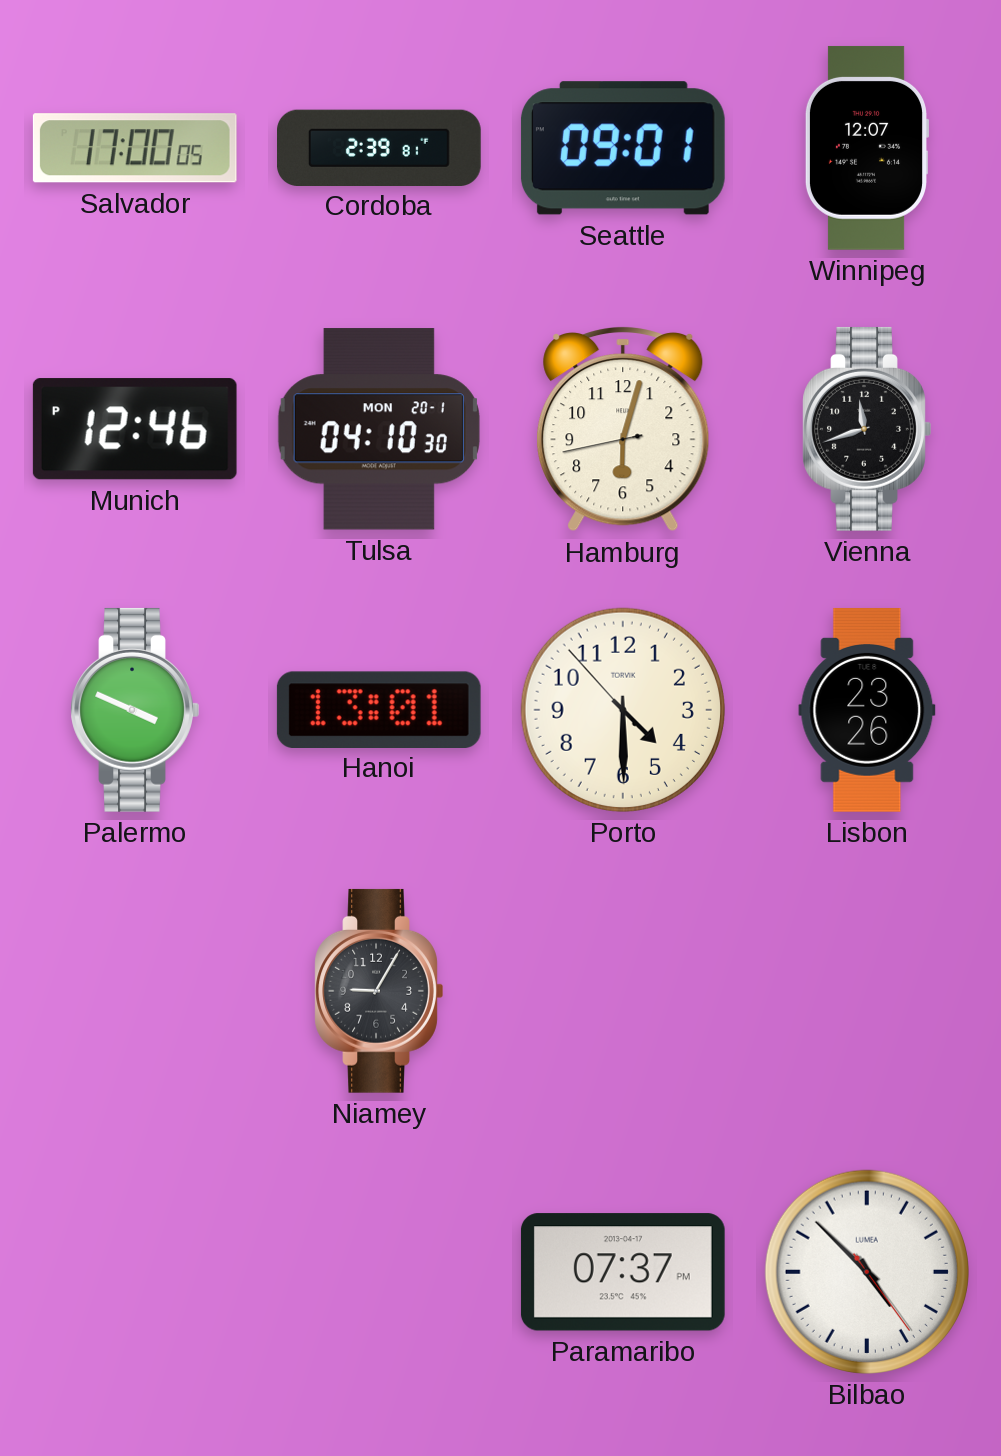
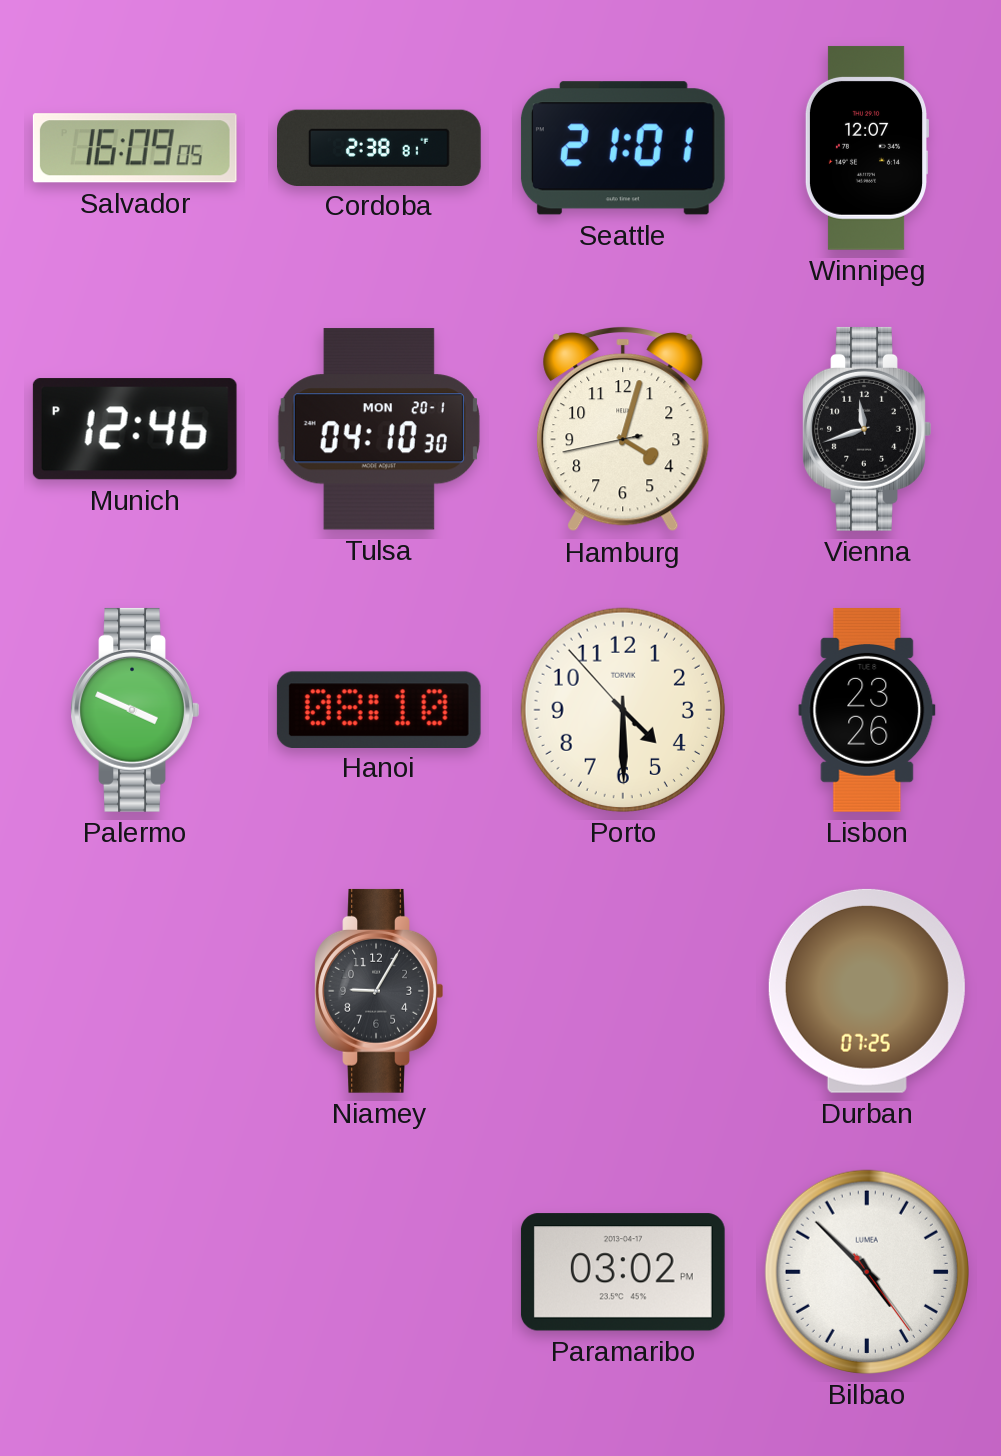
Salvador: 17:00 -> 16:09 (135, 148)
Cordoba: 2:39 -> 2:38 (380, 147)
Seattle: 09:01 -> 21:01 (623, 148)
Hamburg: 6:02 -> 4:02 (623, 430)
Hanoi: 13:01 -> 08:10 (379, 709)
Durban: none -> 07:25 (867, 991)
Paramaribo: 07:37 -> 03:02 (623, 1272)
